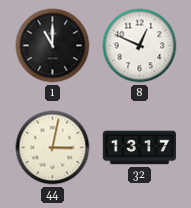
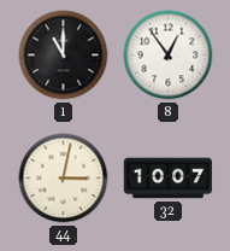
8: 12:49 -> 12:54 (169, 56)
32: 13:17 -> 10:07 (169, 179)
